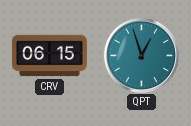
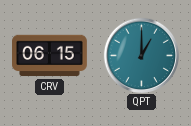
QPT: 12:57 -> 1:00 (141, 55)
